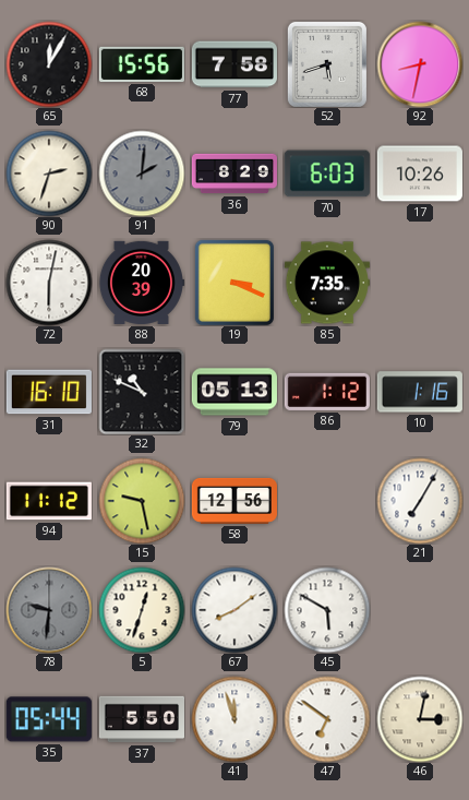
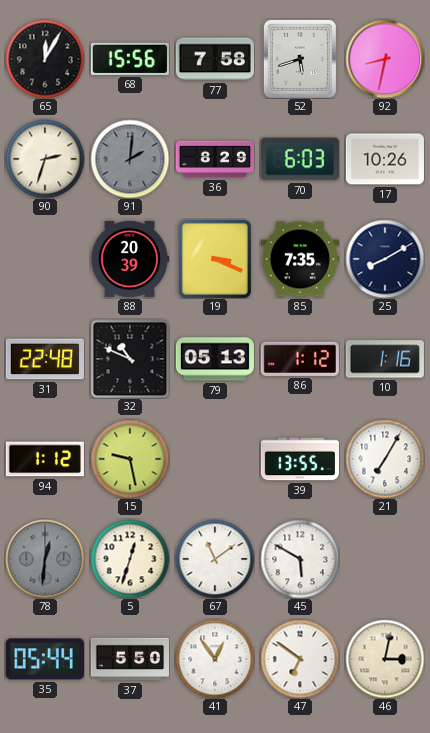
72: 6:02 -> none (49, 283)
25: none -> 8:10 (385, 259)
31: 16:10 -> 22:48 (45, 359)
94: 11:12 -> 1:12 (45, 459)
58: 12:56 -> none (234, 501)
39: none -> 13:55 (299, 459)
78: 9:31 -> 12:31 (45, 559)
67: 8:09 -> 11:09 (215, 559)
41: 11:57 -> 12:54 (215, 659)
